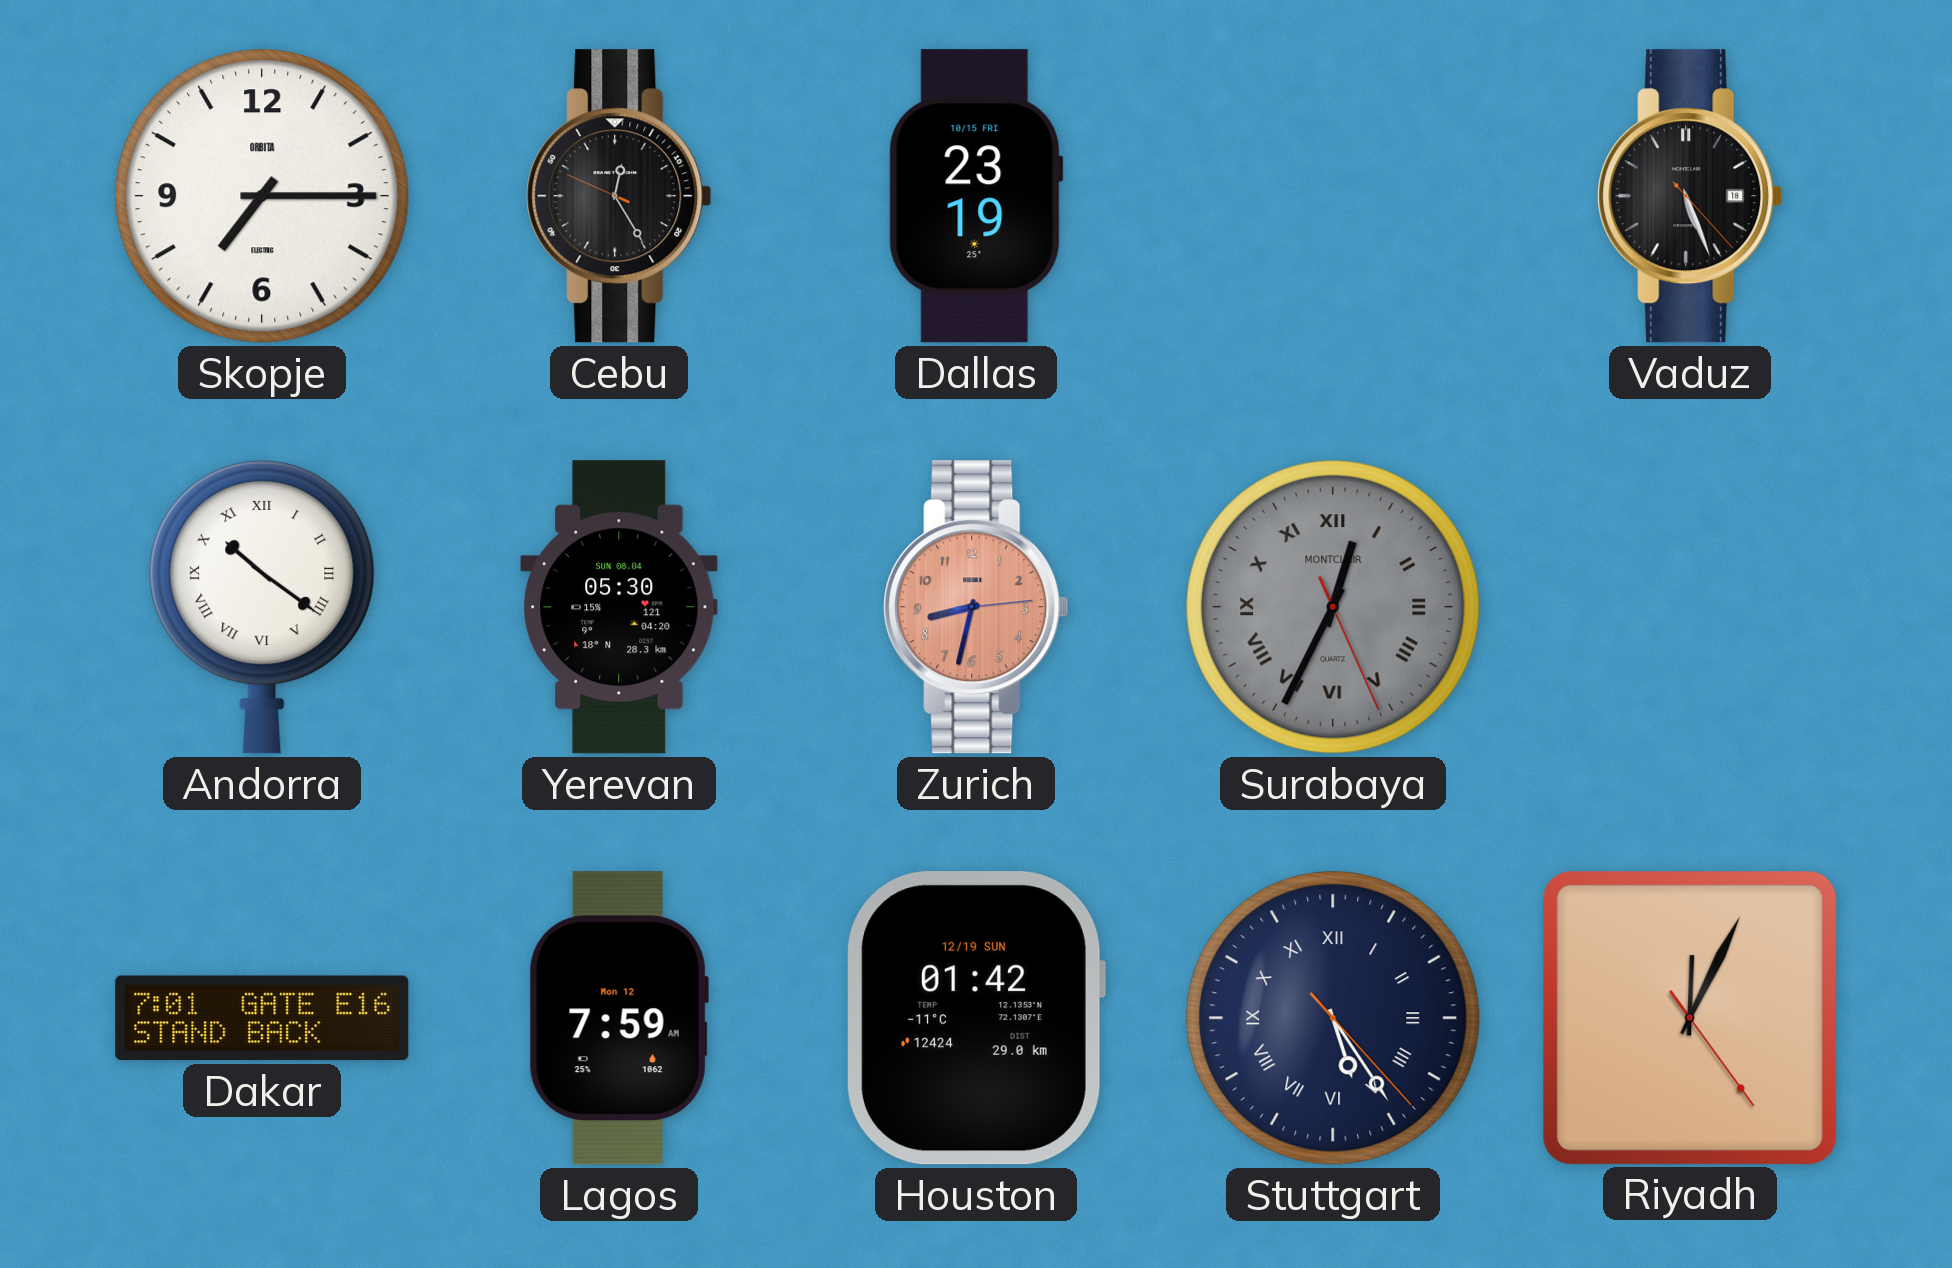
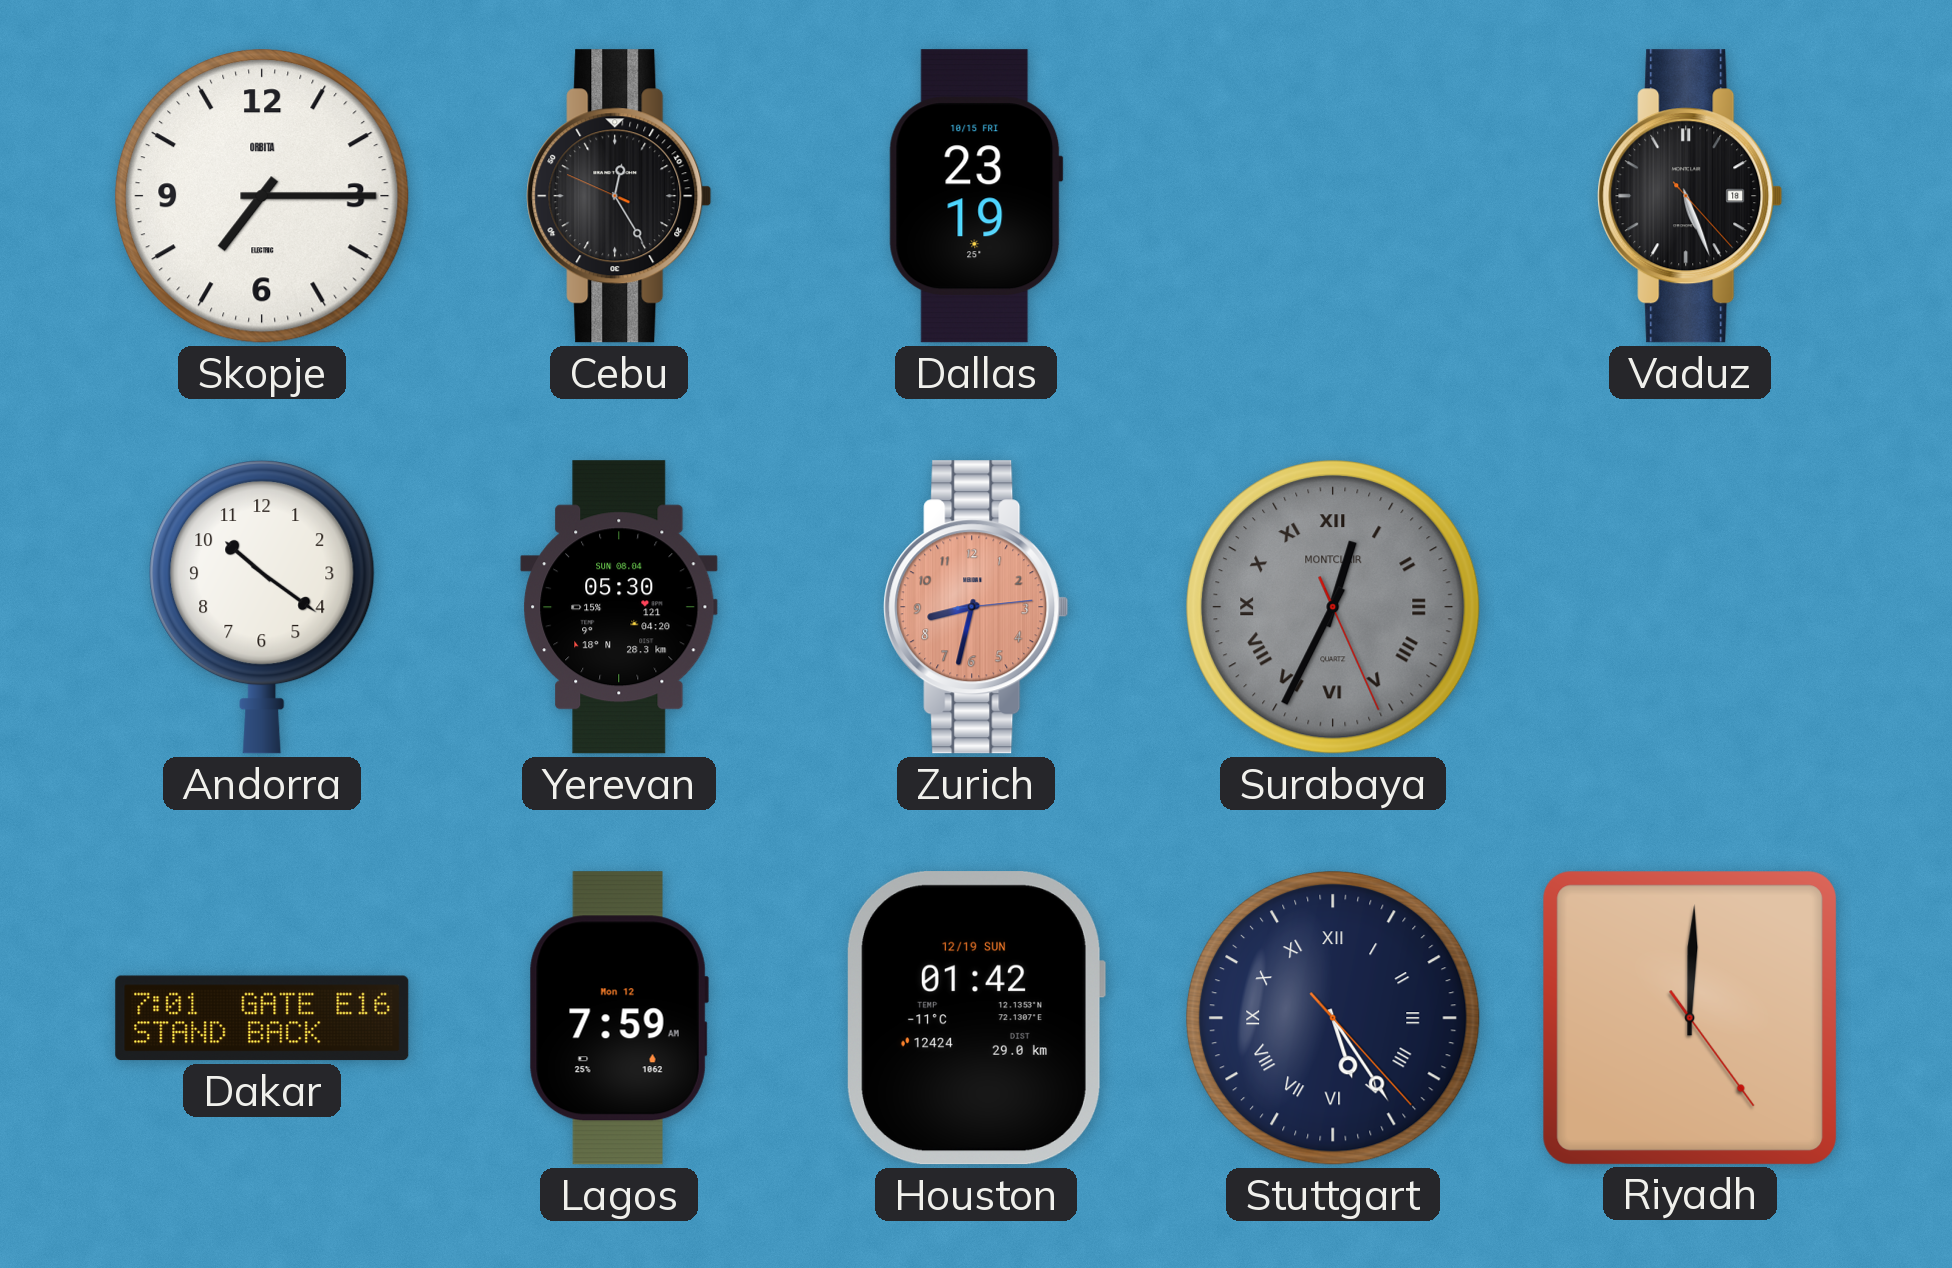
Andorra numerals: Roman -> Arabic (262, 607)
Riyadh: 12:04 -> 12:00 (1689, 1017)
